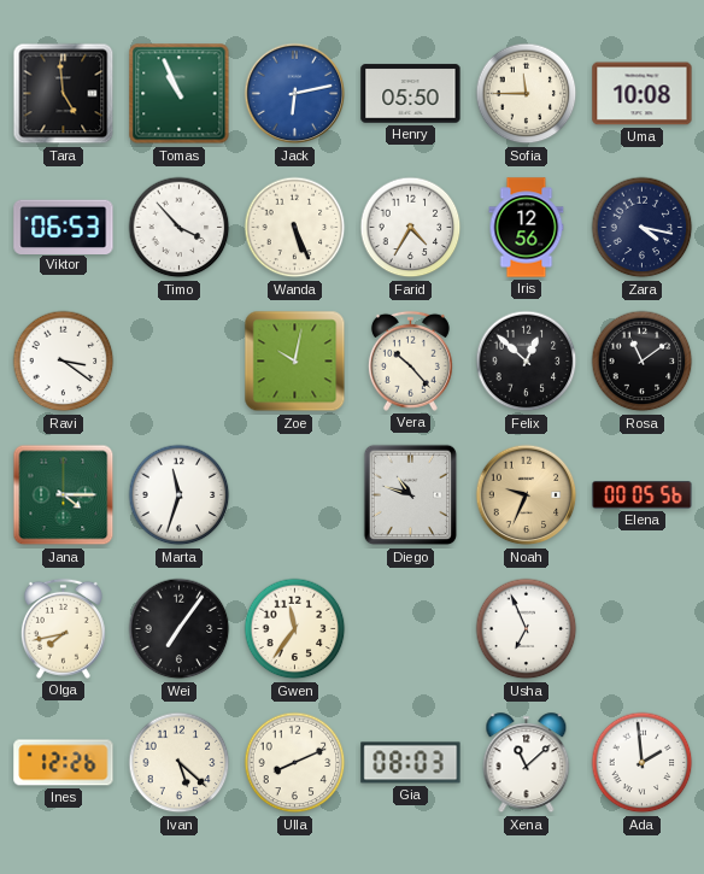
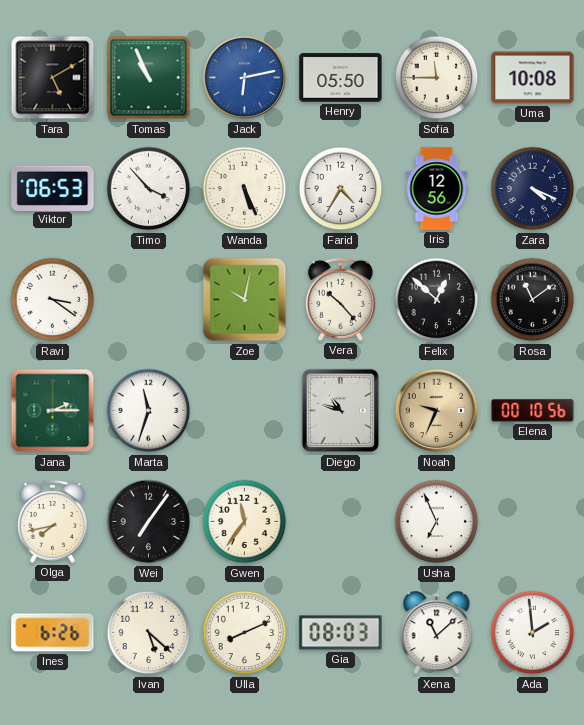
Tara: 4:59 -> 5:10 (53, 78)
Zara: 4:17 -> 4:19 (533, 189)
Jana: 4:15 -> 2:15 (53, 411)
Elena: 00:05 -> 00:10 (533, 411)
Ines: 12:26 -> 6:26 (53, 633)
